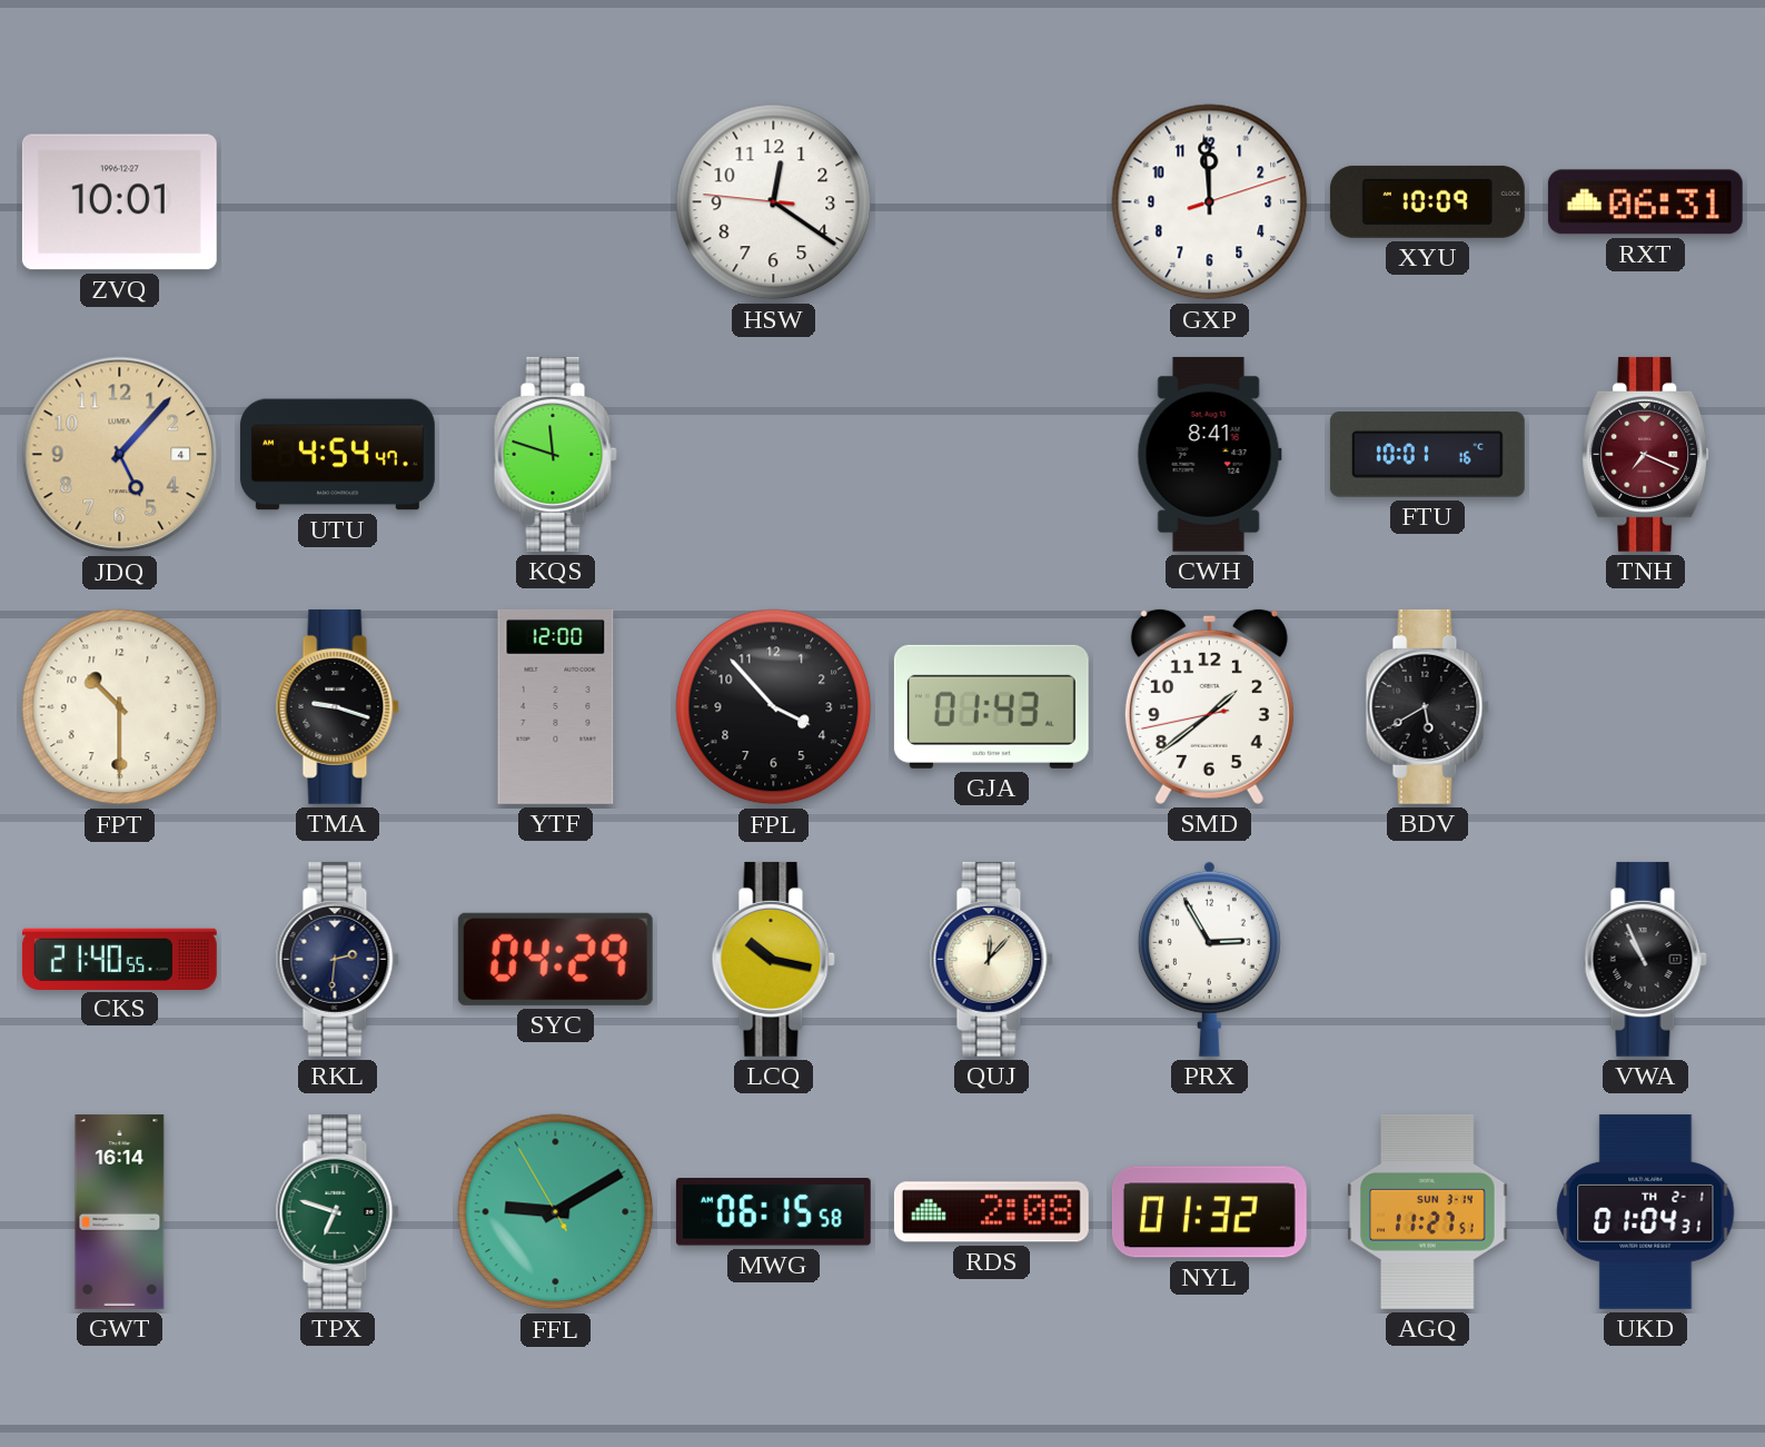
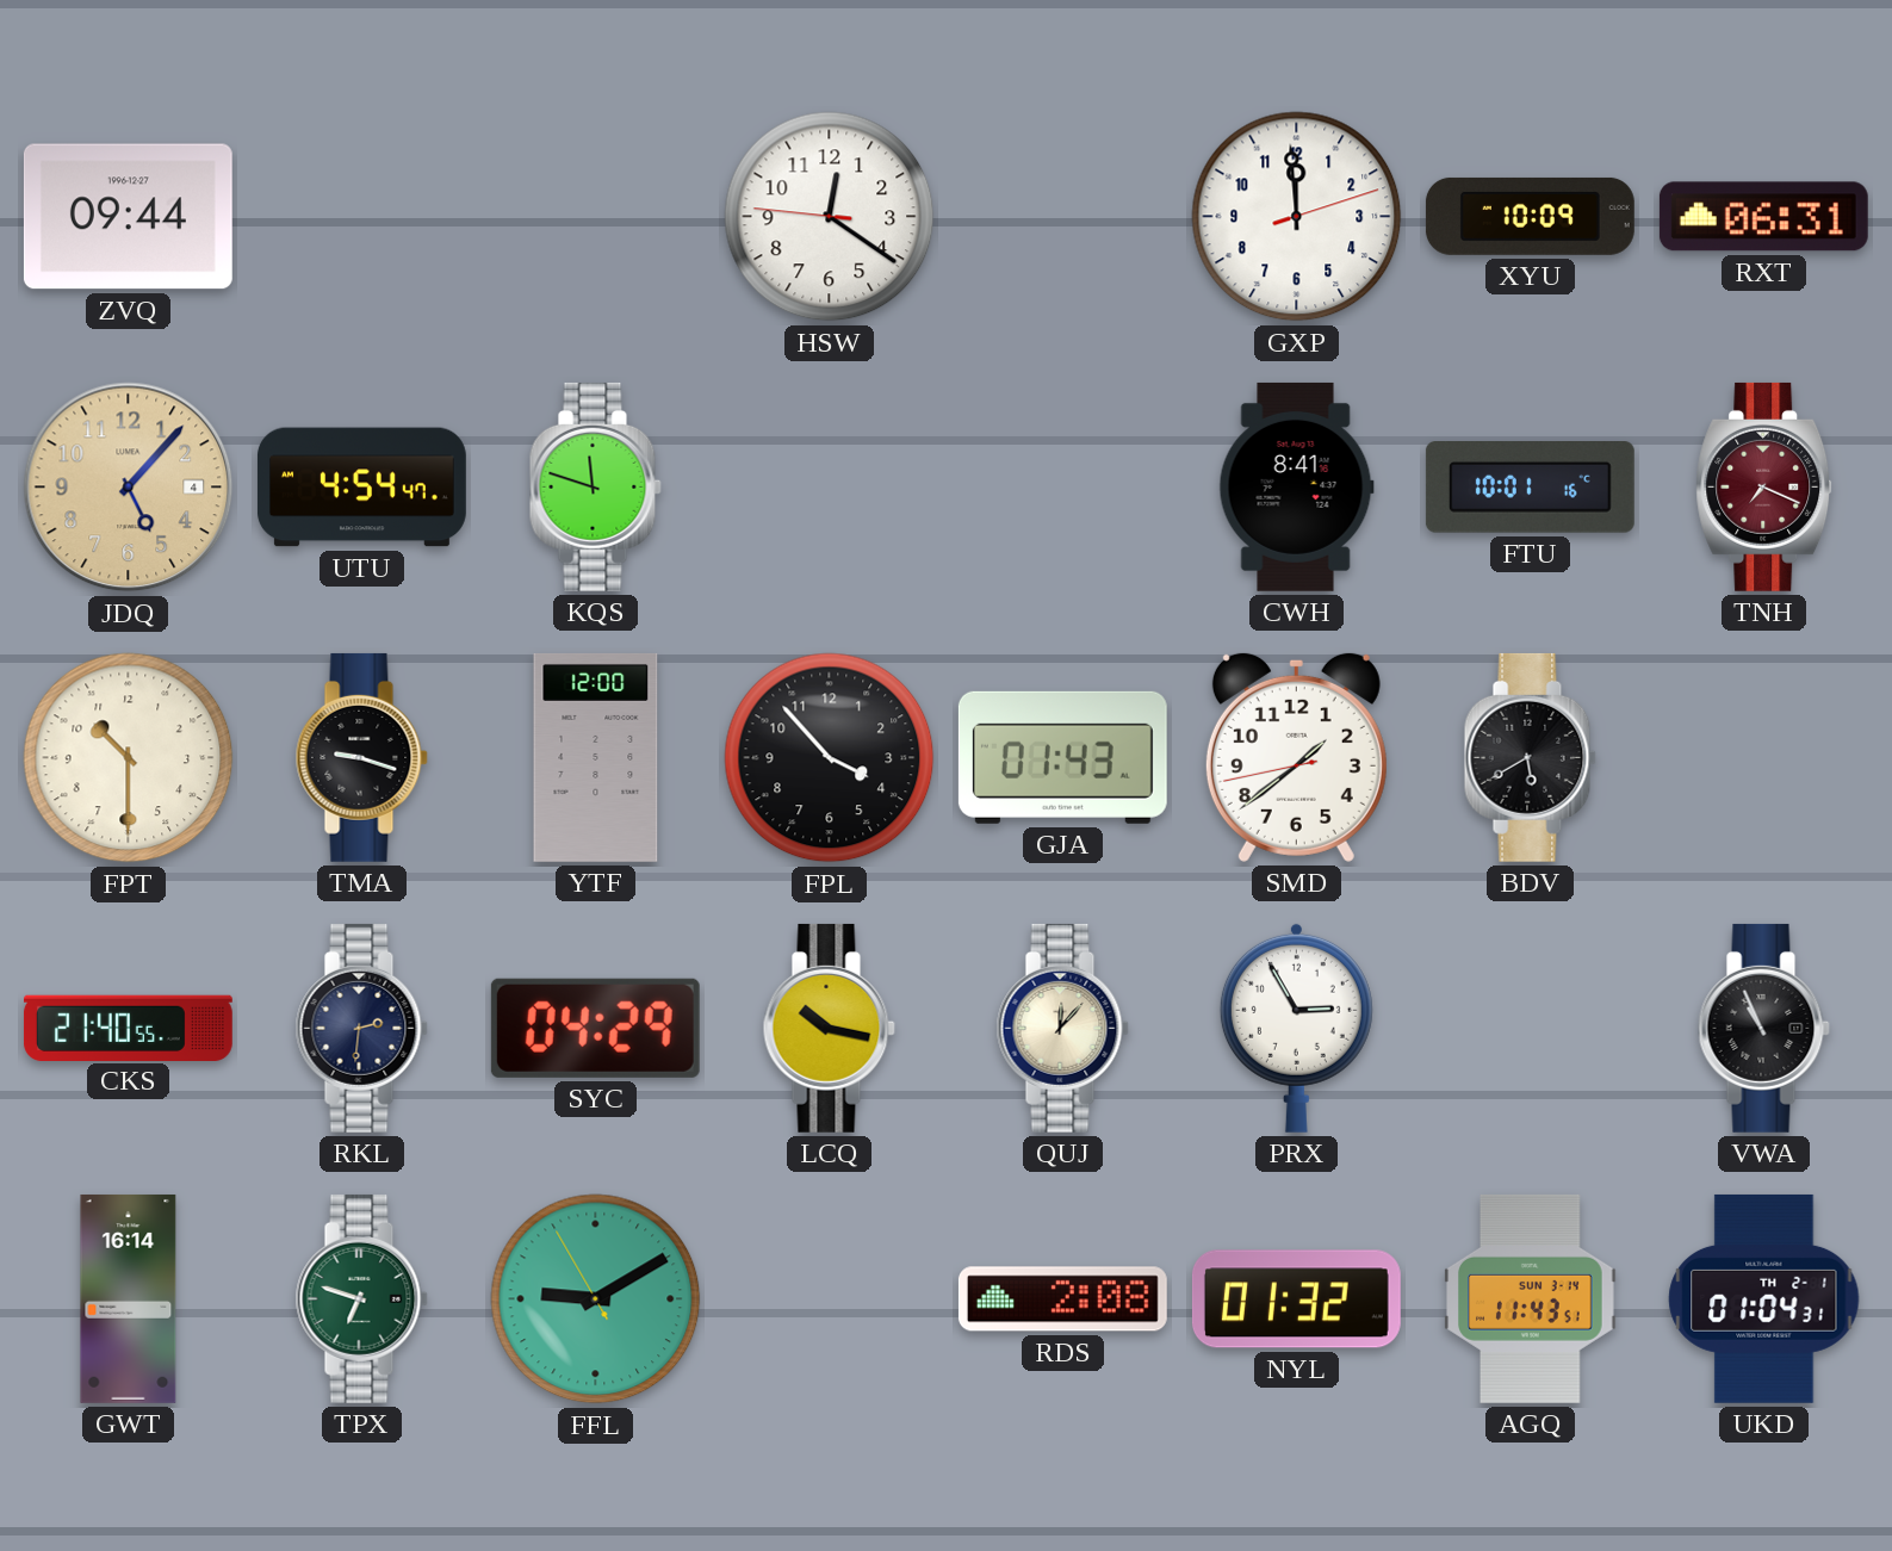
ZVQ: 10:01 -> 09:44 (128, 217)
MWG: 06:15 -> none (773, 1212)
AGQ: 11:27 -> 11:43 (1531, 1298)
